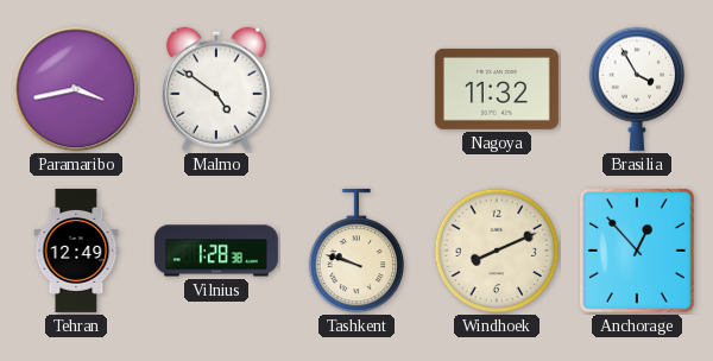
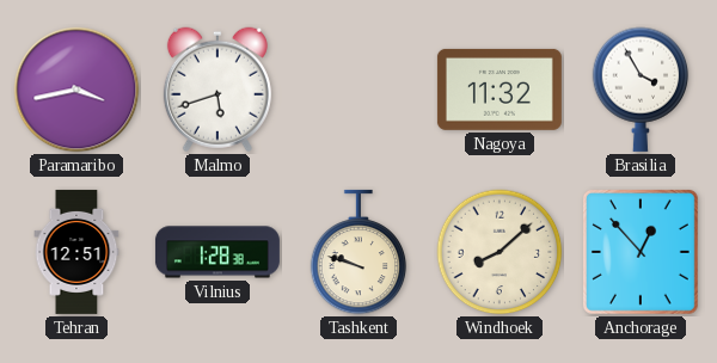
Malmo: 4:51 -> 5:42 (217, 90)
Tehran: 12:49 -> 12:51 (76, 252)
Windhoek: 8:11 -> 8:08 (500, 252)
